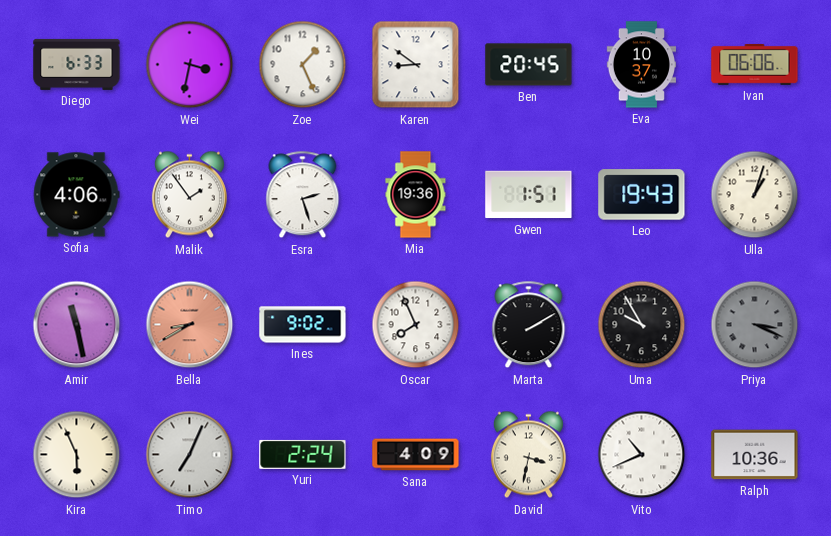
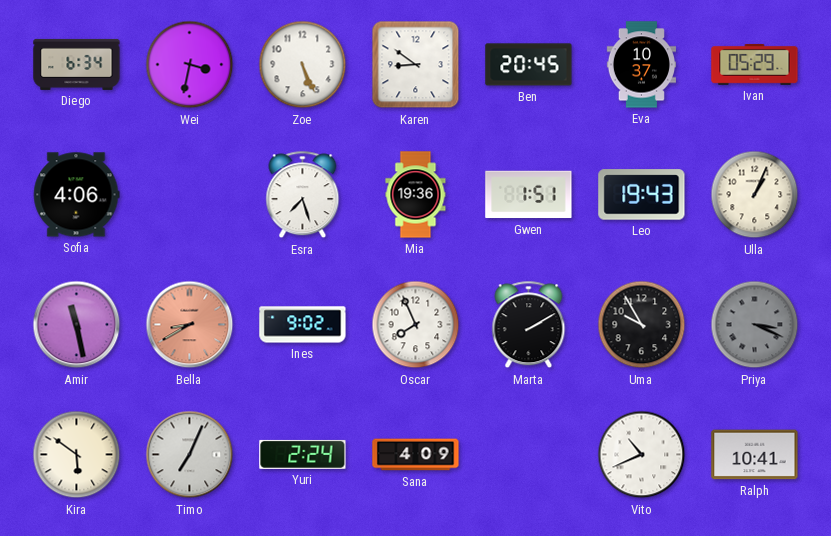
Diego: 6:33 -> 6:34 (77, 64)
Zoe: 1:26 -> 5:26 (303, 65)
Ivan: 06:06 -> 05:29 (755, 64)
Malik: 1:54 -> none (189, 195)
Esra: 2:27 -> 7:27 (303, 195)
Ulla: 1:03 -> 1:04 (755, 195)
Kira: 5:56 -> 5:51 (77, 455)
David: 3:32 -> none (528, 455)
Ralph: 10:36 -> 10:41 (755, 455)
